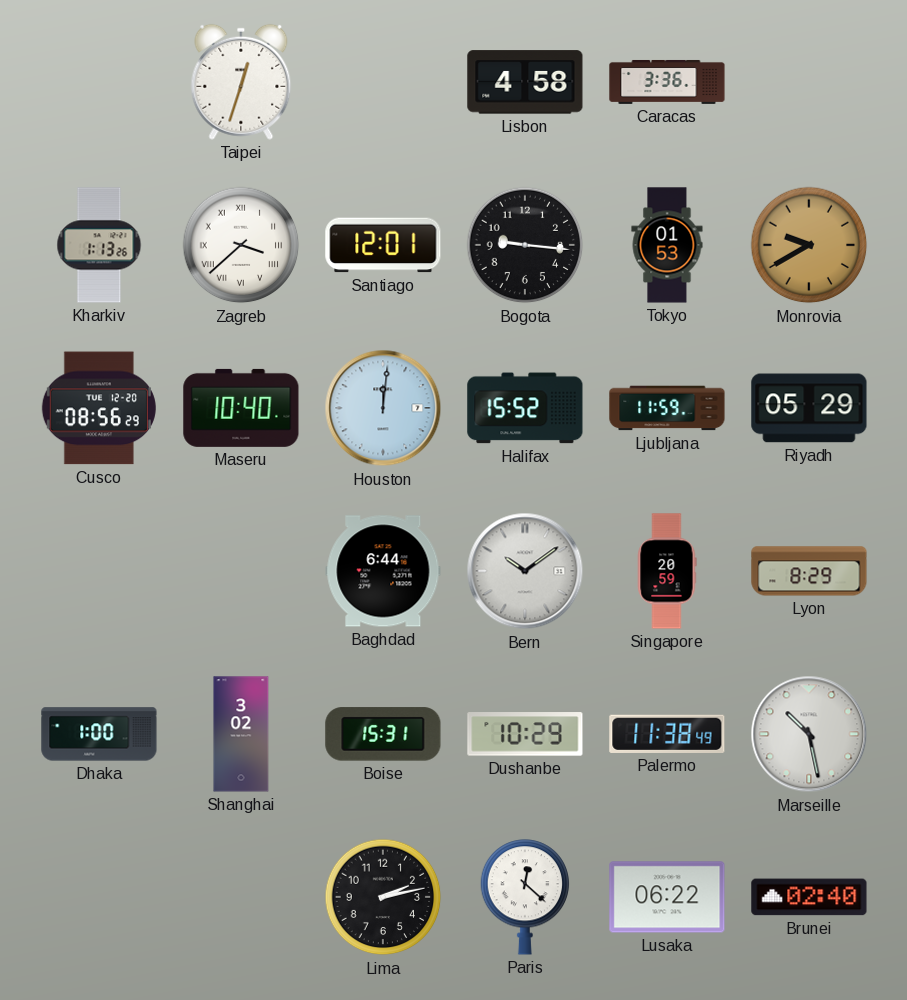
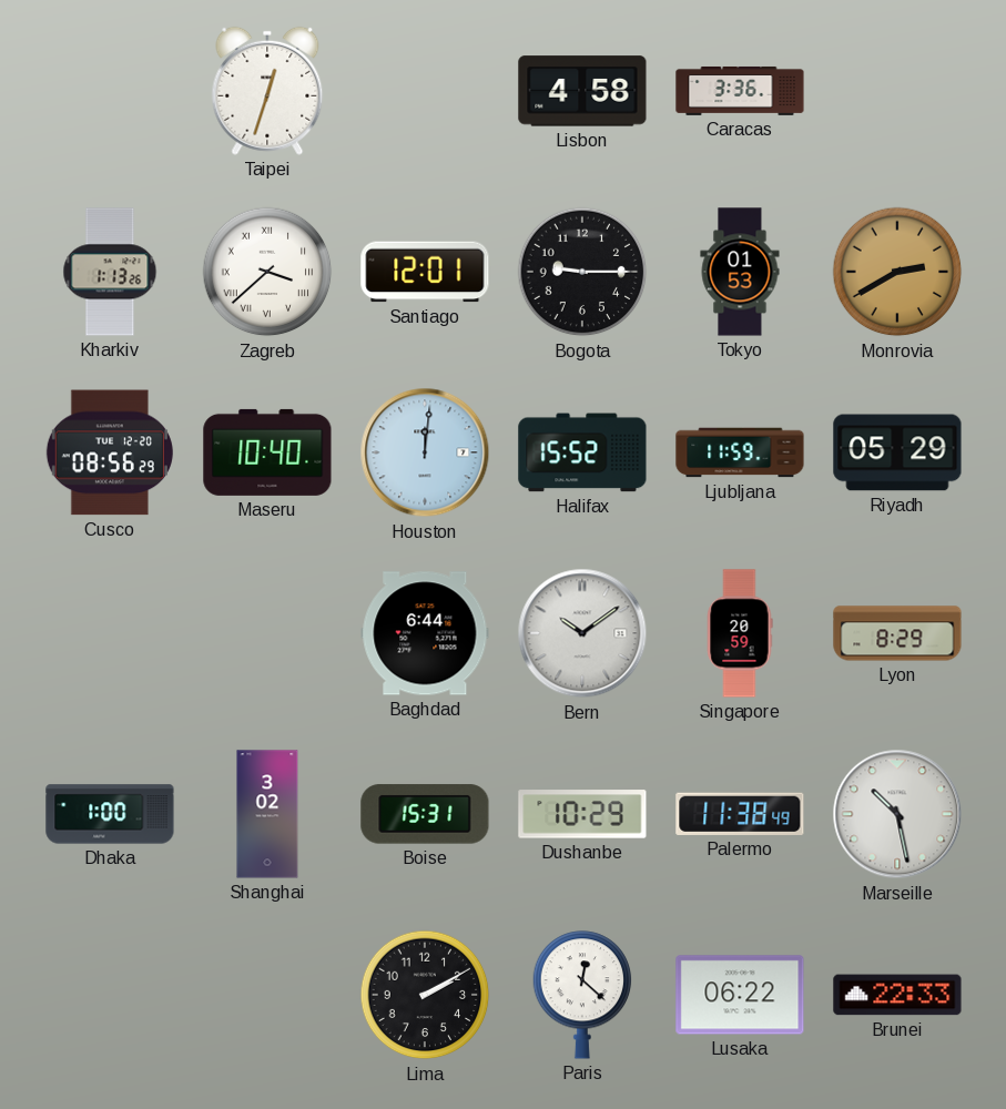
Bogota: 9:16 -> 9:15 (582, 272)
Monrovia: 9:40 -> 2:40 (897, 272)
Lima: 2:13 -> 2:10 (425, 995)
Brunei: 02:40 -> 22:33 (897, 995)
